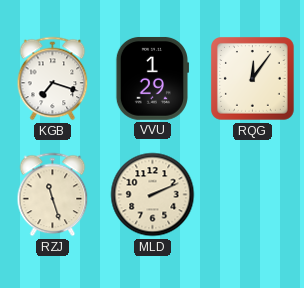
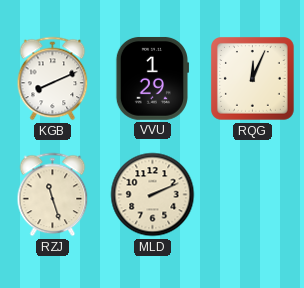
KGB: 7:18 -> 8:11 (53, 79)
RQG: 12:06 -> 12:04 (253, 79)
